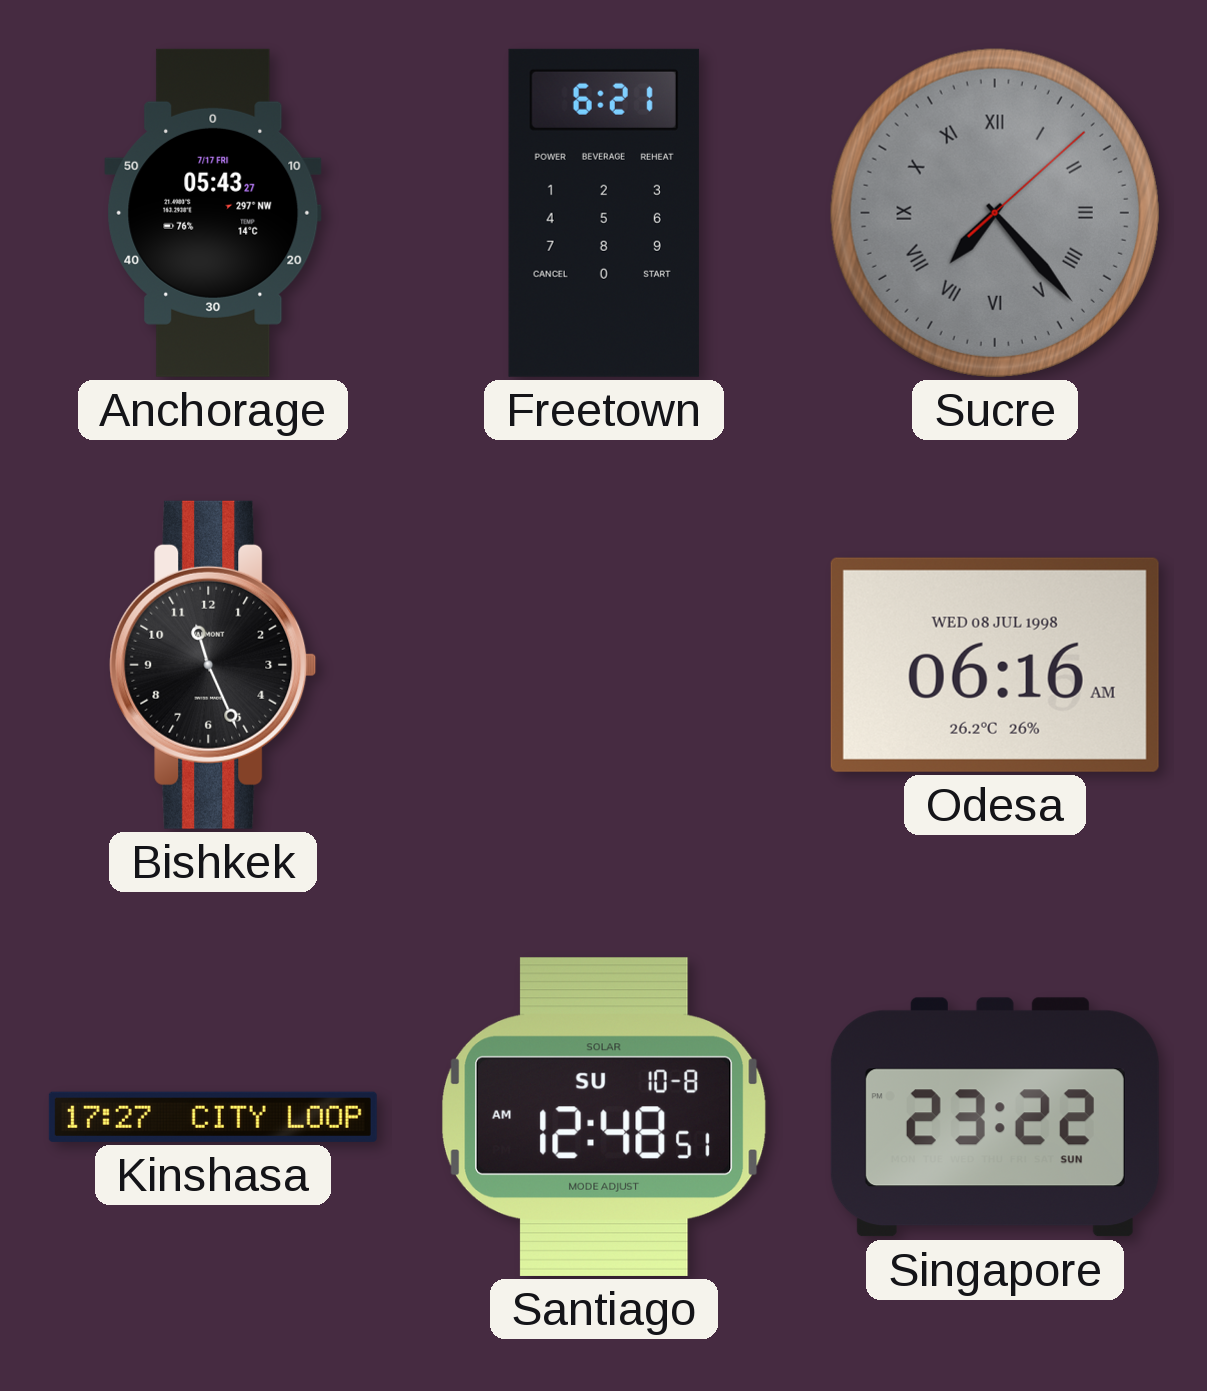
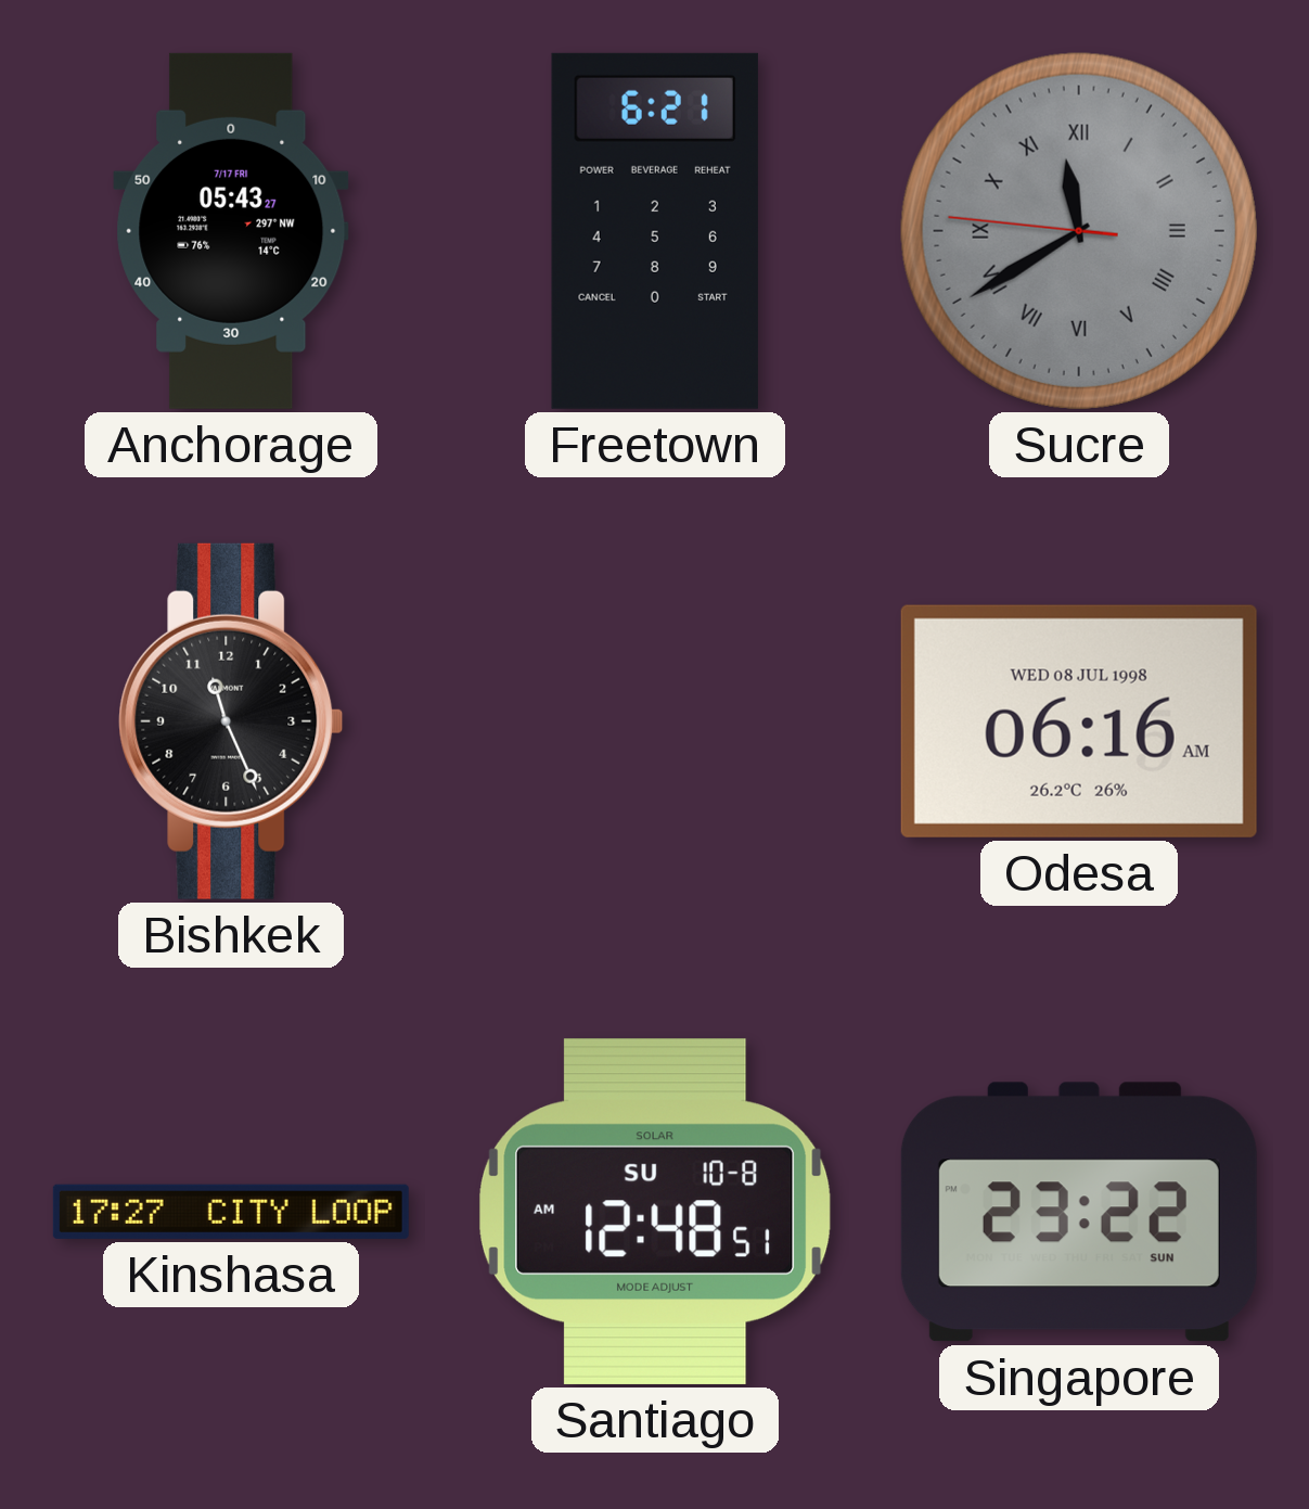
Sucre: 7:23 -> 11:39 (1079, 231)
